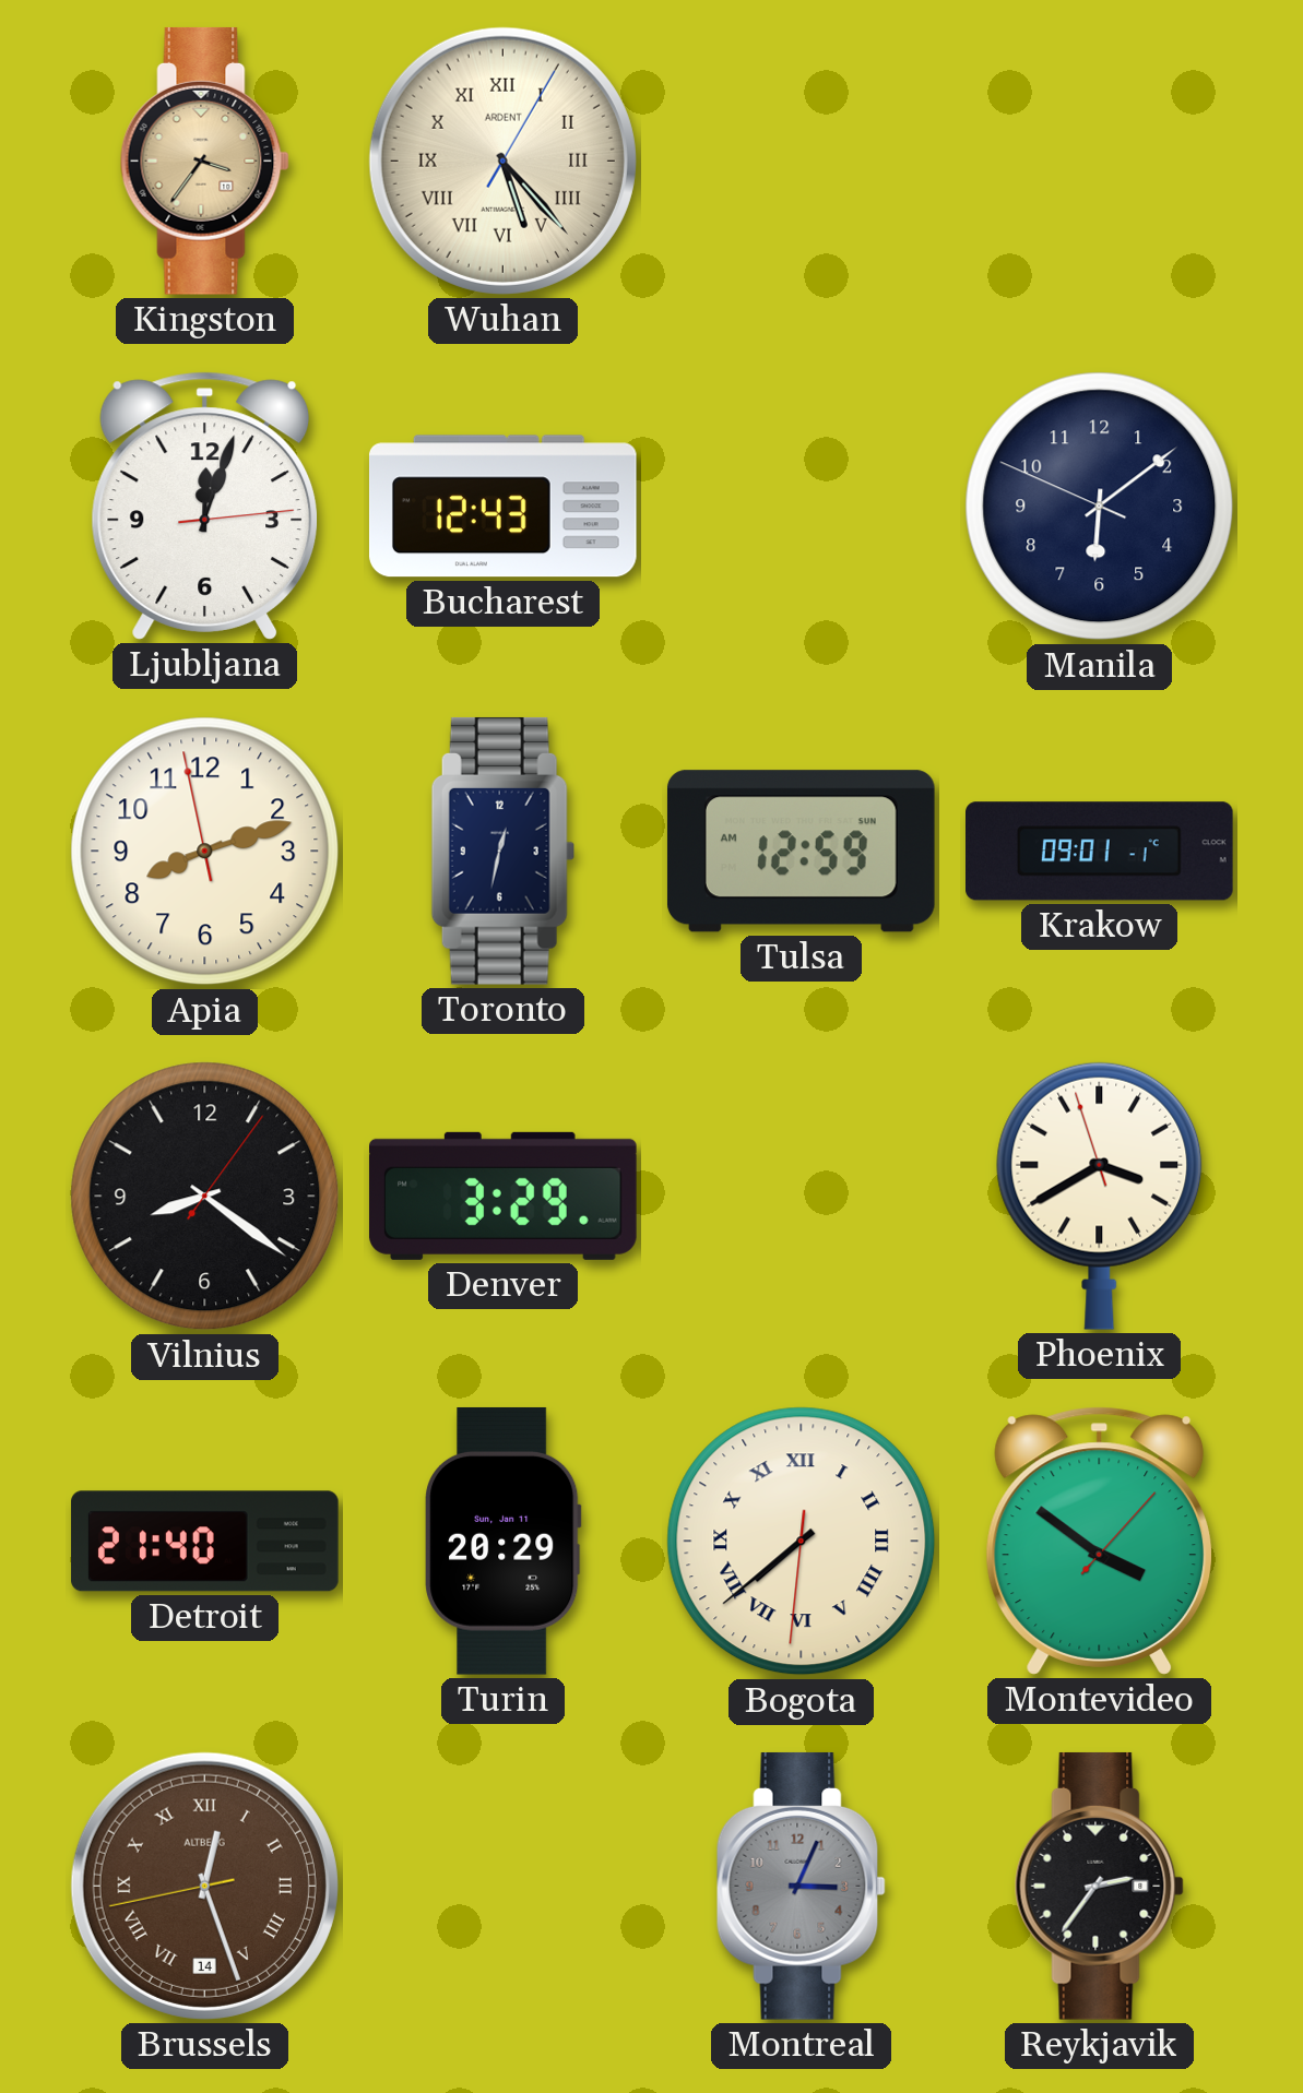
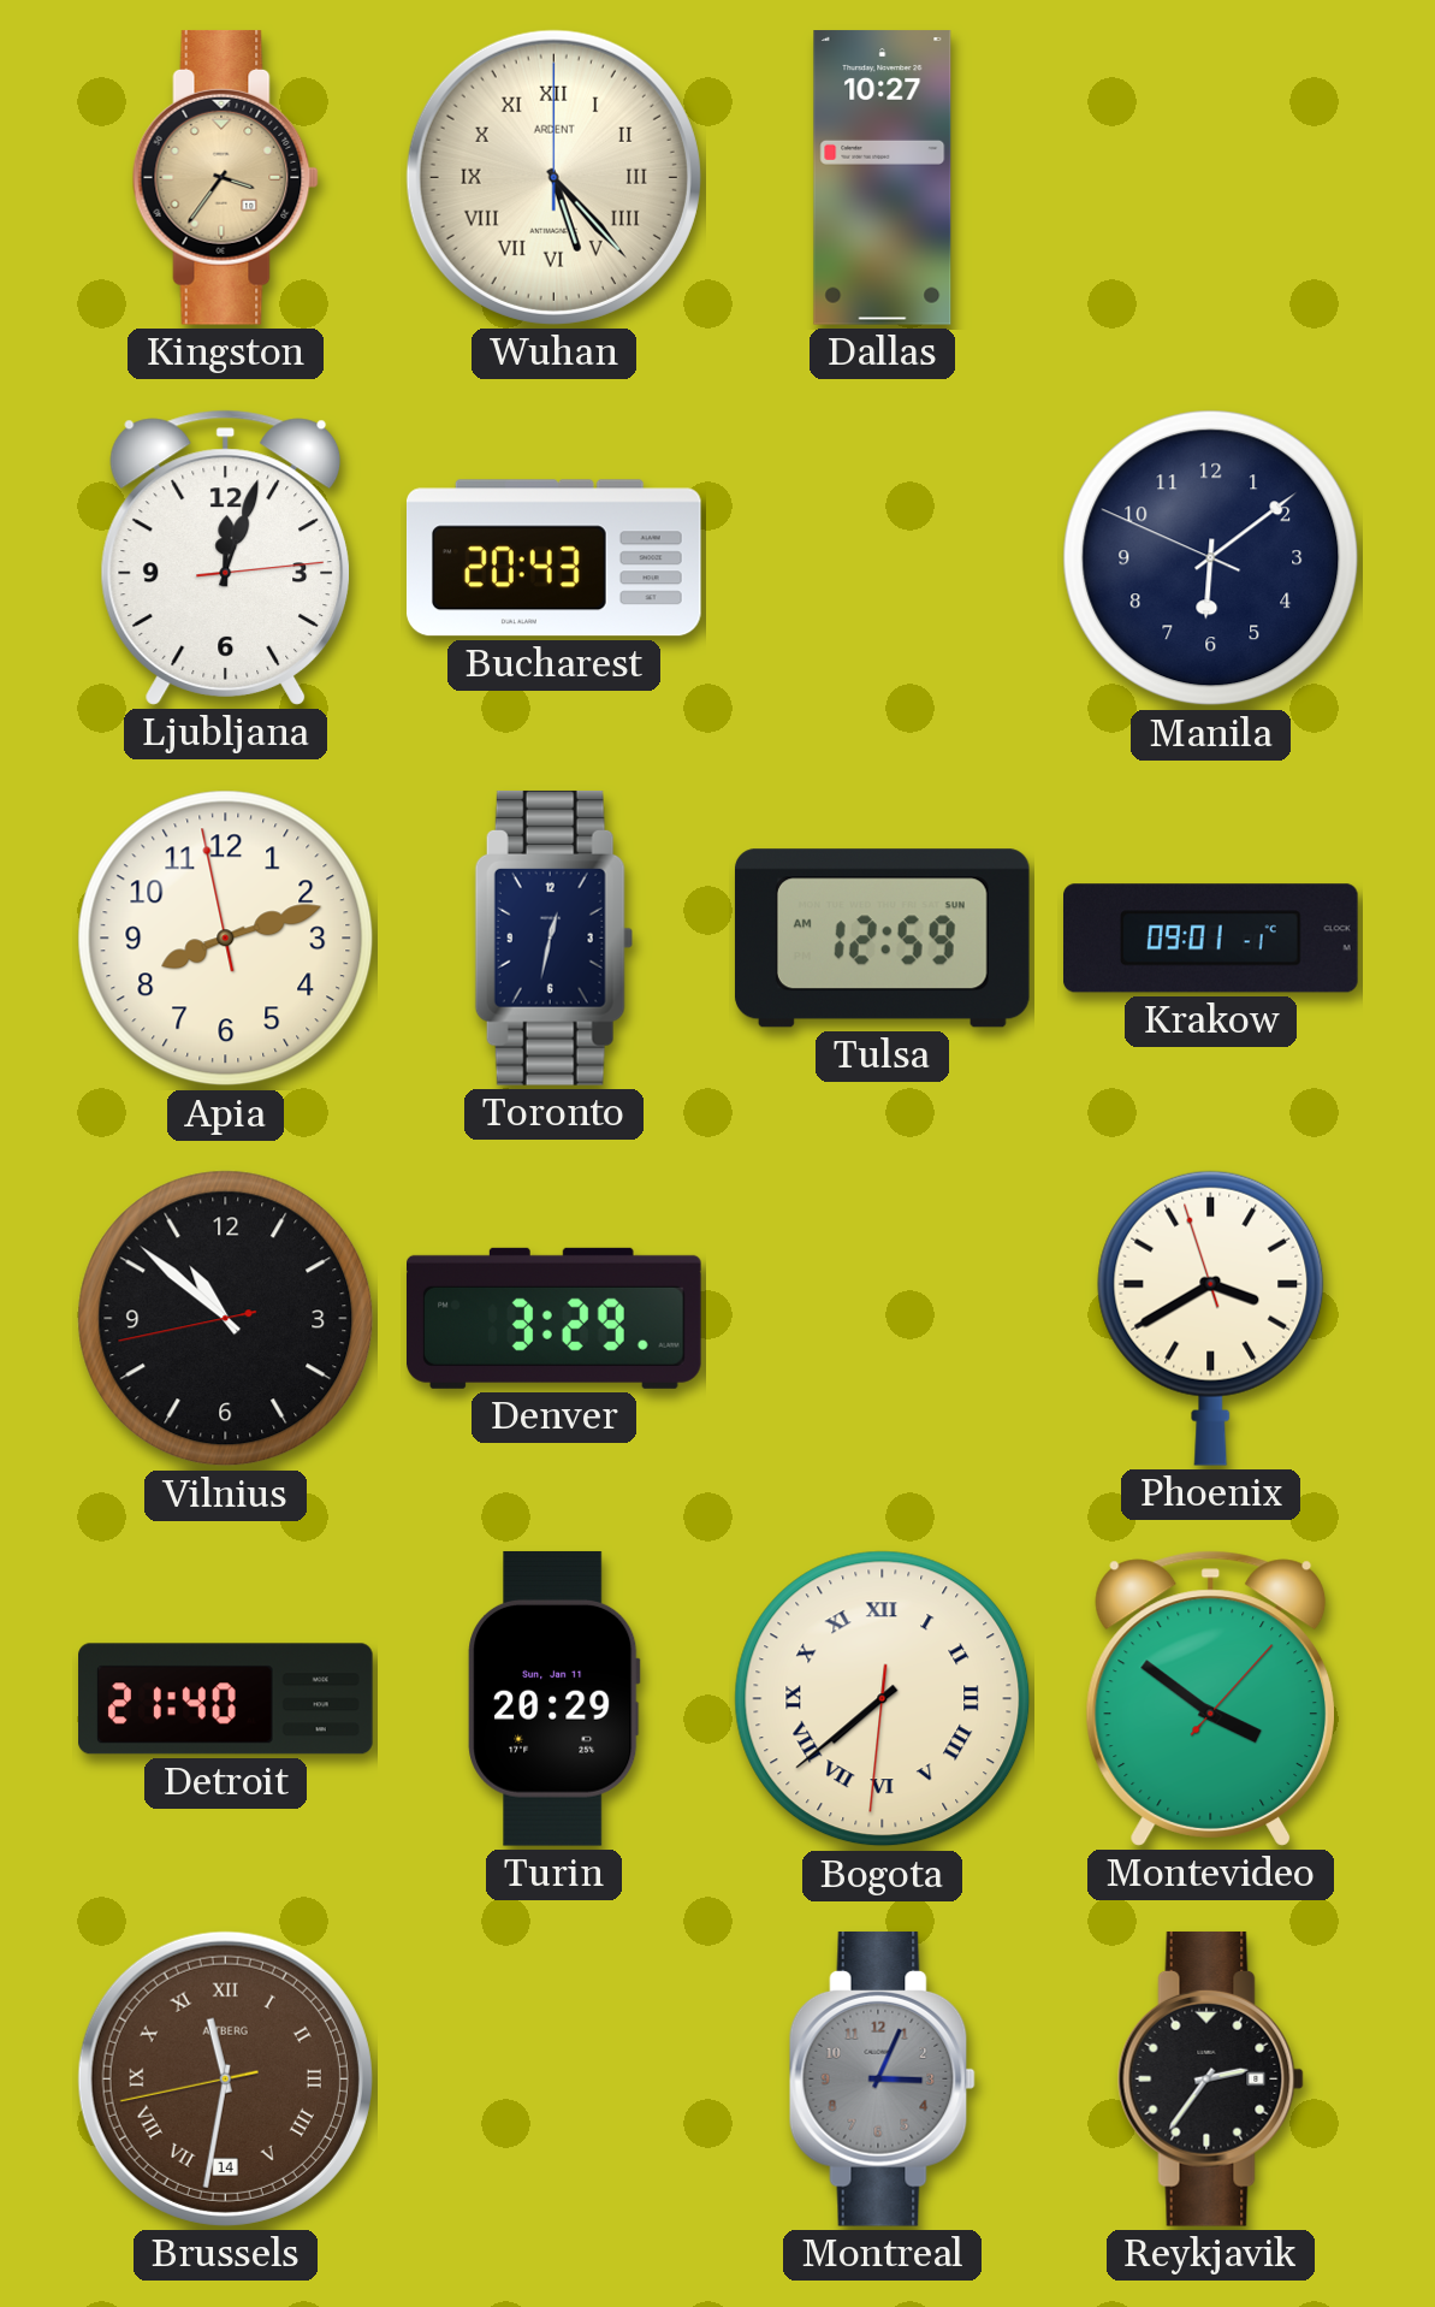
Wuhan: 5:23:05 -> 5:23:00 (553, 177)
Dallas: none -> 10:27 (883, 178)
Bucharest: 12:43 -> 20:43 (553, 558)
Vilnius: 8:21 -> 10:51 (226, 1319)
Brussels: 12:26 -> 11:31 (225, 2078)
